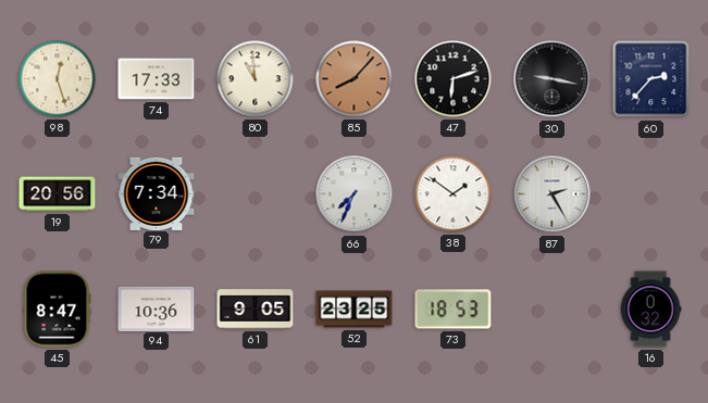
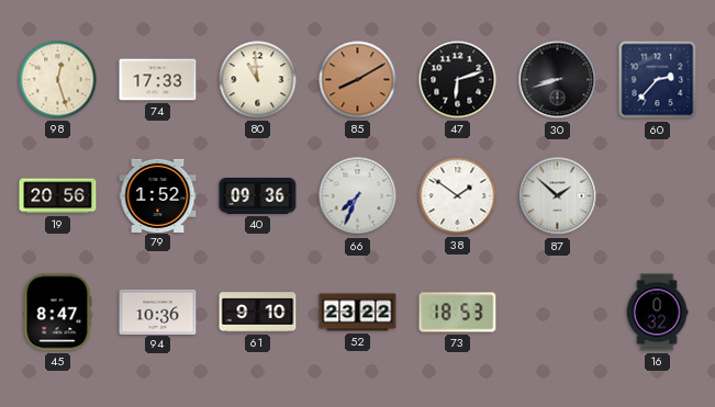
85: 8:07 -> 8:10 (358, 80)
30: 9:17 -> 8:42 (558, 80)
79: 7:34 -> 1:52 (158, 195)
40: none -> 09:36 (258, 196)
87: 2:25 -> 1:52 (558, 196)
61: 9:05 -> 9:10 (258, 313)
52: 23:25 -> 23:22 (358, 313)
